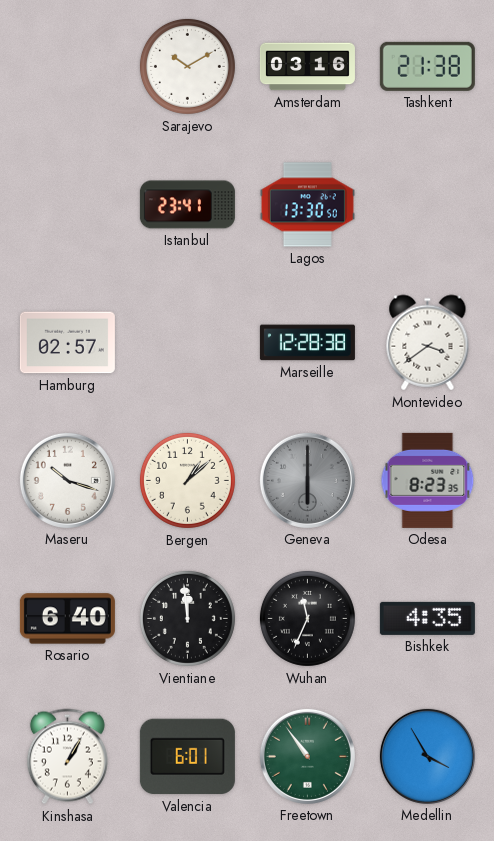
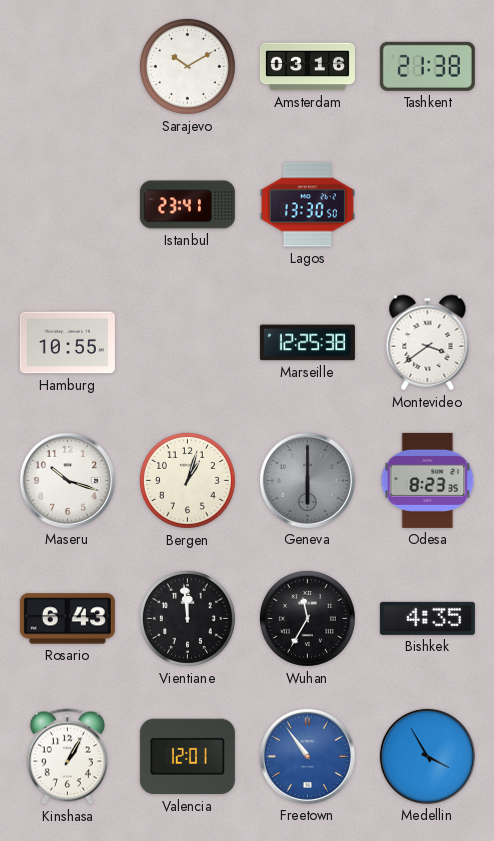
Hamburg: 02:57 -> 10:55 (67, 343)
Marseille: 12:28 -> 12:25 (307, 343)
Bergen: 1:08 -> 1:03 (187, 480)
Rosario: 6:40 -> 6:43 (67, 619)
Wuhan: 11:34 -> 11:35 (307, 618)
Valencia: 6:01 -> 12:01 (187, 757)
Freetown dial: green -> blue (307, 756)
